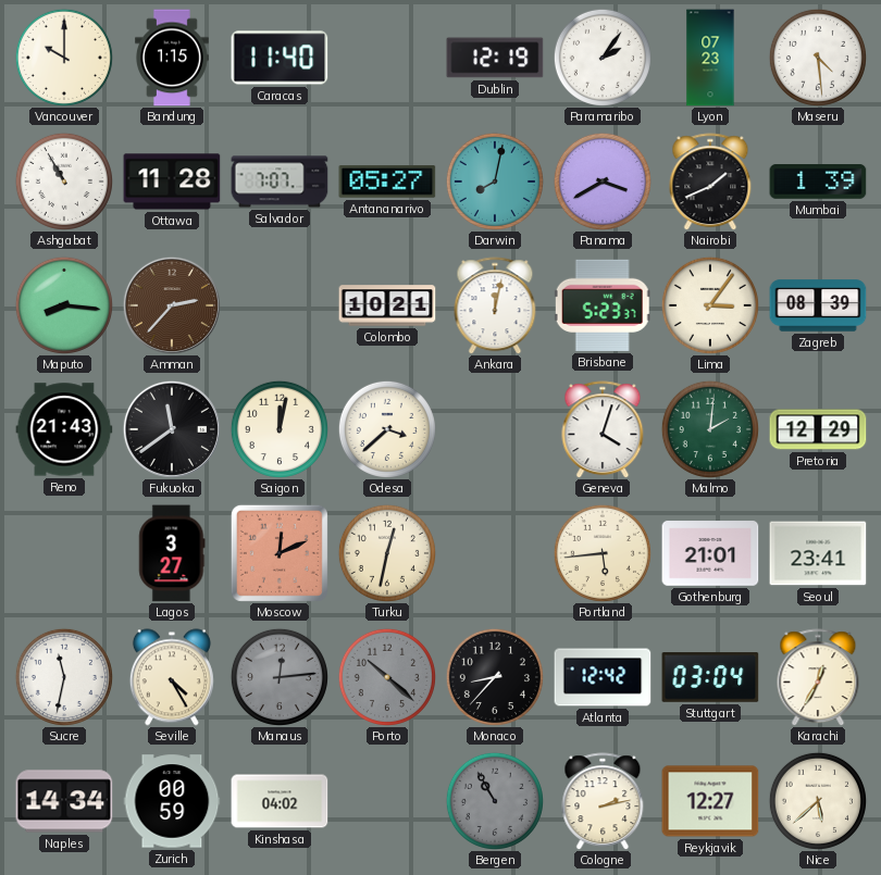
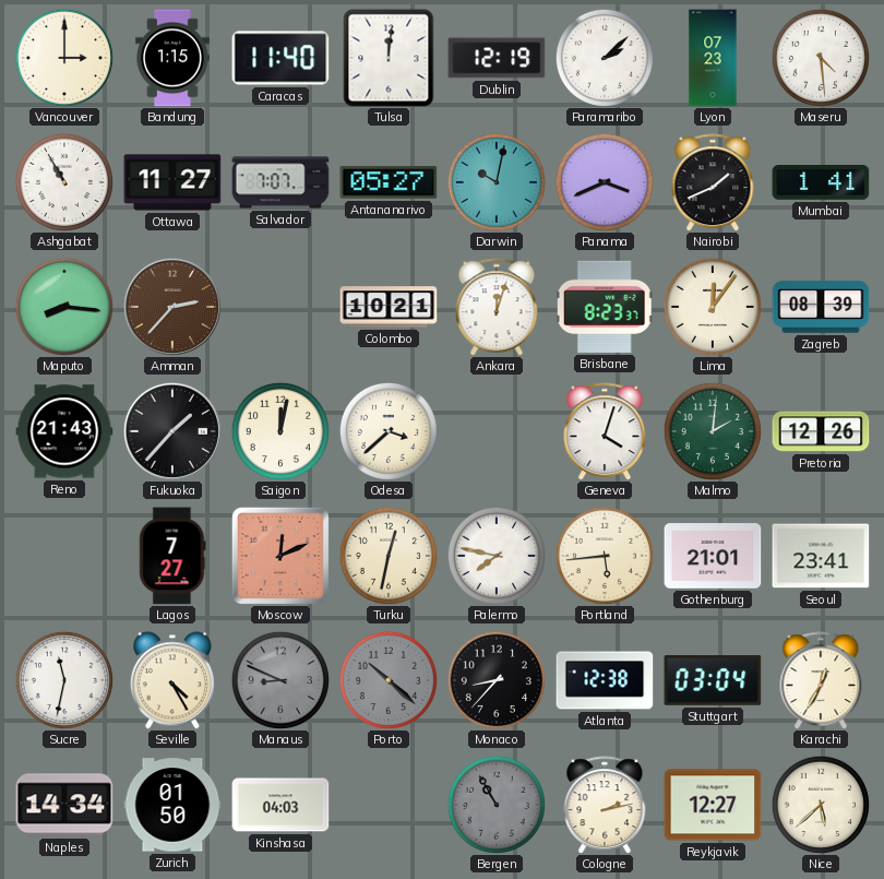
Vancouver: 10:00 -> 3:00 (64, 58)
Tulsa: none -> 12:01 (389, 58)
Paramaribo: 2:06 -> 2:08 (605, 58)
Ottawa: 11:28 -> 11:27 (172, 182)
Darwin: 8:02 -> 10:02 (497, 182)
Panama: 3:40 -> 3:41 (605, 182)
Mumbai: 1:39 -> 1:41 (821, 183)
Ankara: 12:02 -> 12:03 (497, 307)
Brisbane: 5:23 -> 8:23 (605, 307)
Lima: 3:06 -> 12:06 (713, 307)
Fukuoka: 11:39 -> 1:37 (172, 431)
Pretoria: 12:29 -> 12:26 (821, 431)
Lagos: 3:27 -> 7:27 (172, 556)
Palermo: none -> 7:47 (497, 556)
Manaus: 12:14 -> 8:49 (280, 680)
Atlanta: 12:42 -> 12:38 (605, 680)
Zurich: 00:59 -> 01:50 (172, 805)
Kinshasa: 04:02 -> 04:03 (280, 805)
